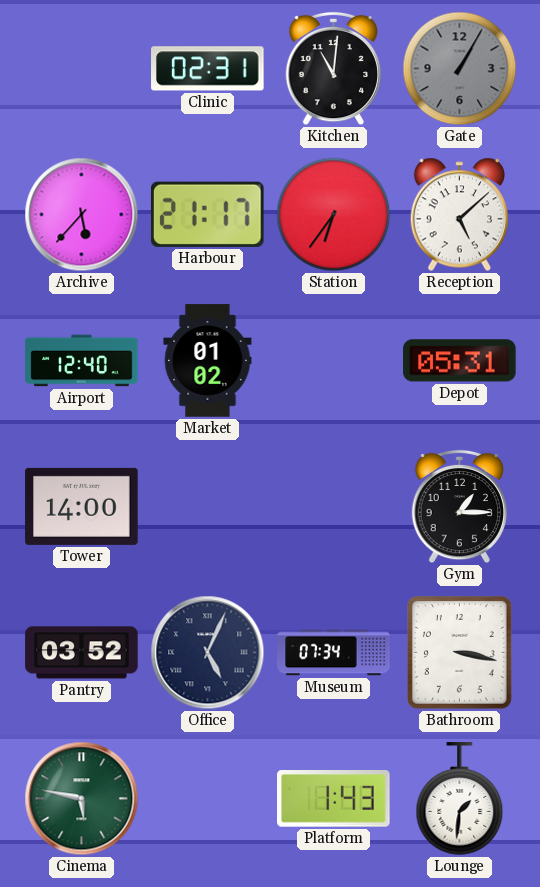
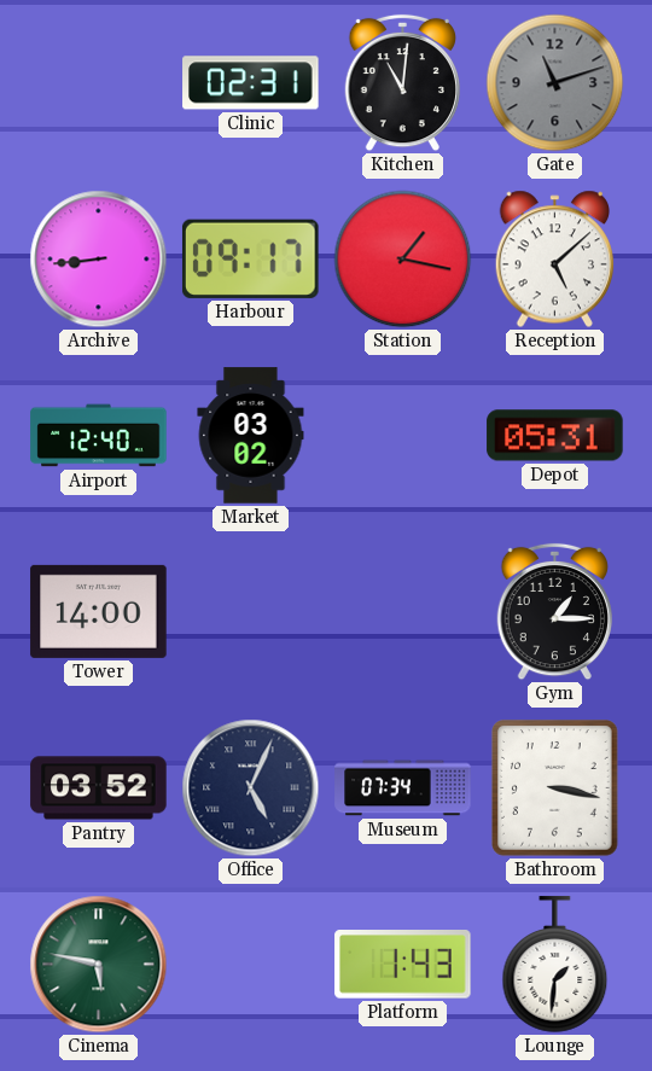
Gate: 1:05 -> 11:12 (555, 83)
Archive: 5:37 -> 8:44 (99, 260)
Harbour: 21:17 -> 09:17 (251, 258)
Station: 6:36 -> 1:17 (403, 260)
Market: 01:02 -> 03:02 (251, 436)
